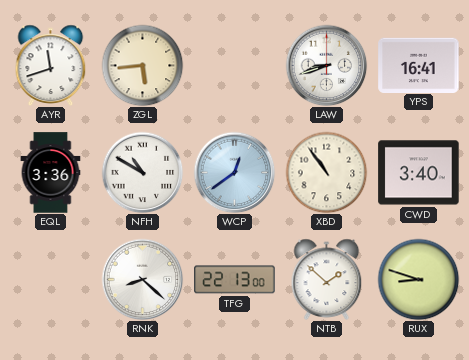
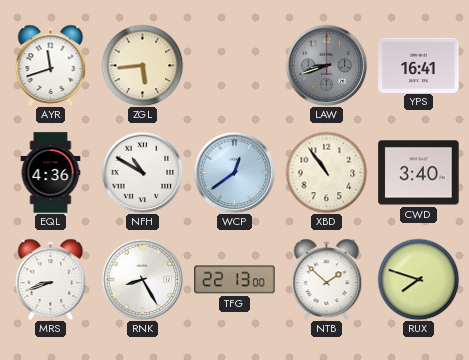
LAW dial: white -> grey (326, 65)
EQL: 3:36 -> 4:36 (51, 173)
MRS: none -> 8:42 (51, 279)
RNK: 8:22 -> 8:25 (142, 279)
RUX: 8:48 -> 7:48 (418, 279)
